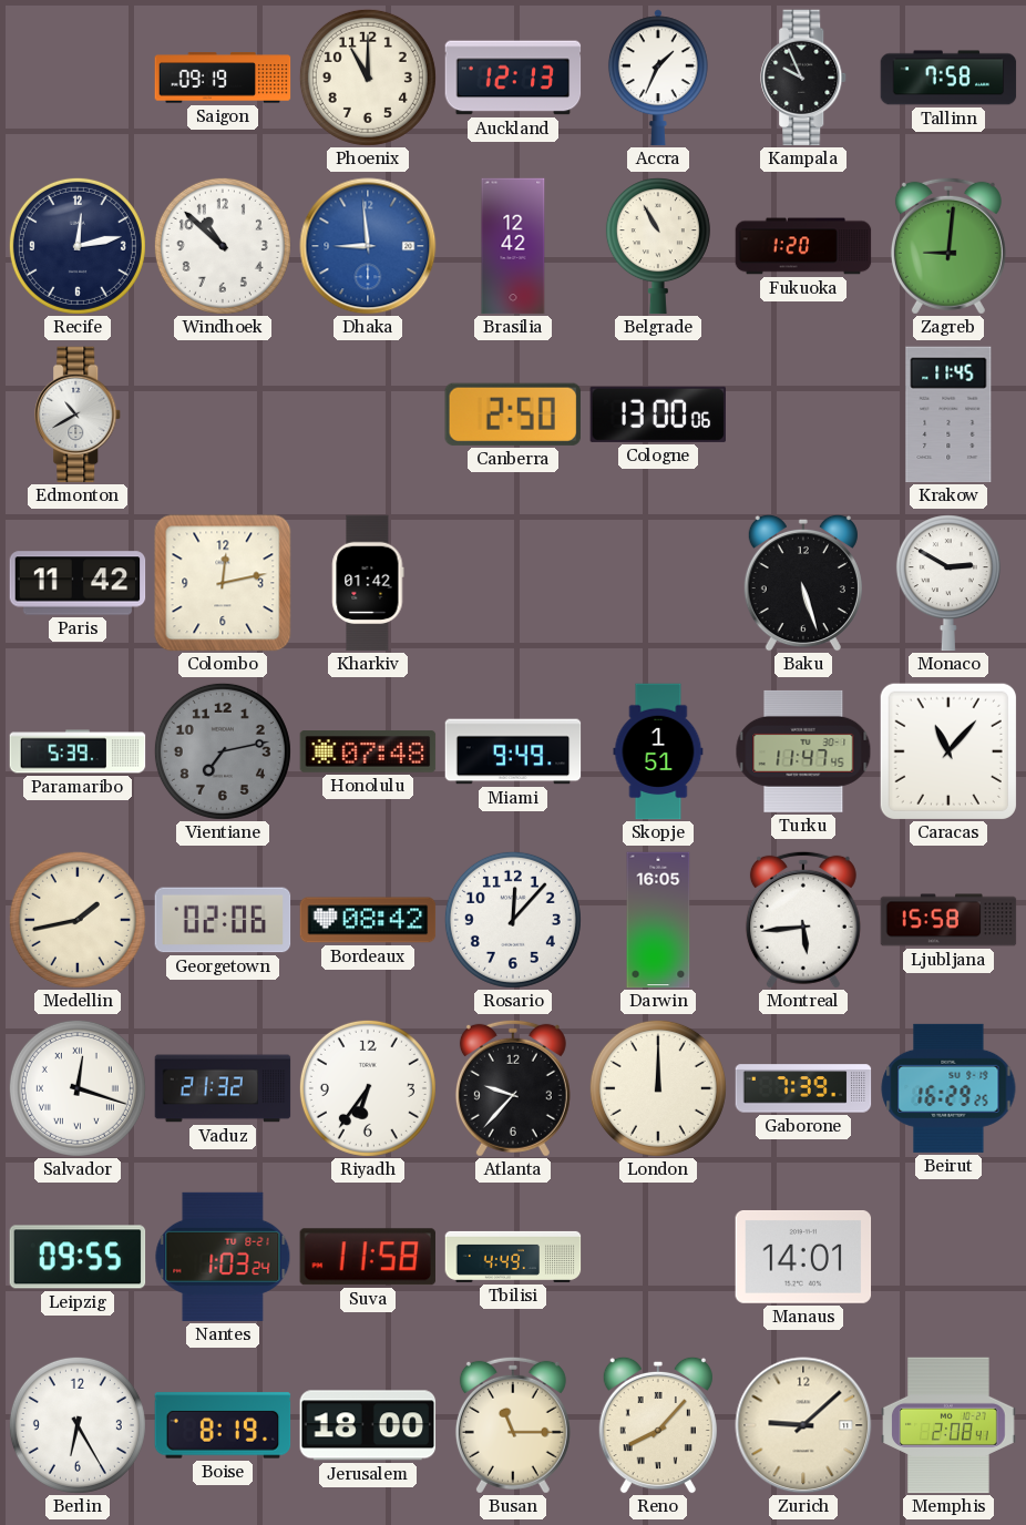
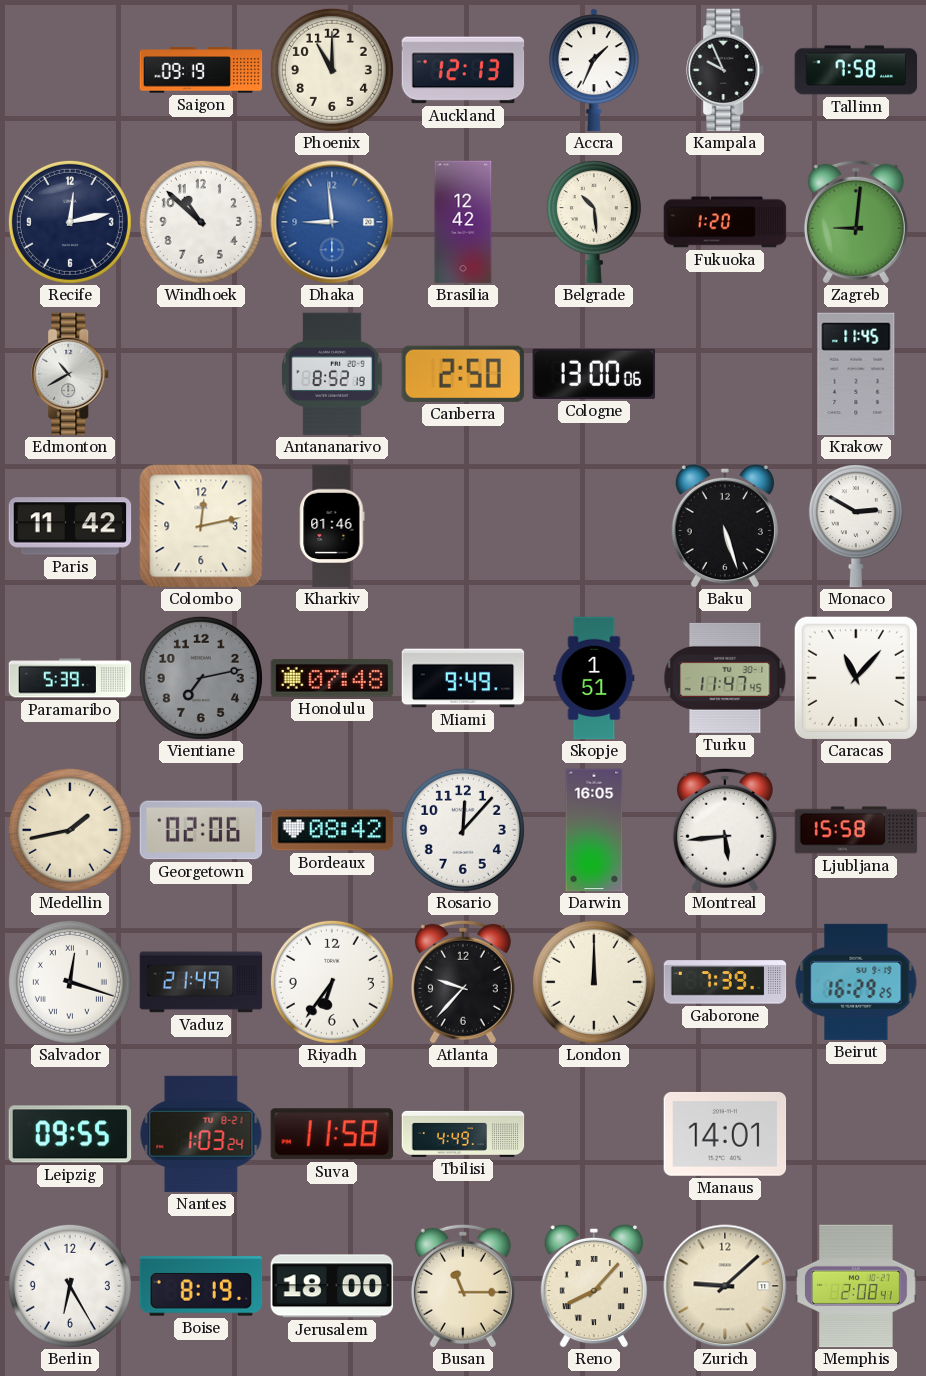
Belgrade: 10:55 -> 10:29 (594, 222)
Antananarivo: none -> 8:52 (332, 374)
Kharkiv: 01:42 -> 01:46 (332, 526)
Vaduz: 21:32 -> 21:49 (201, 982)
